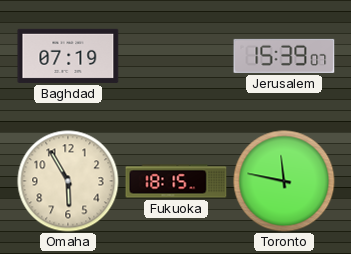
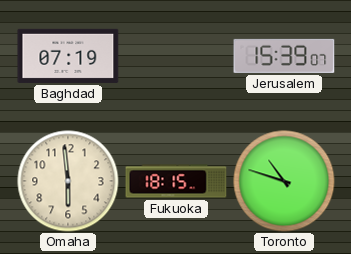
Omaha: 5:55 -> 5:59 (68, 181)
Toronto: 11:47 -> 10:48 (284, 181)
